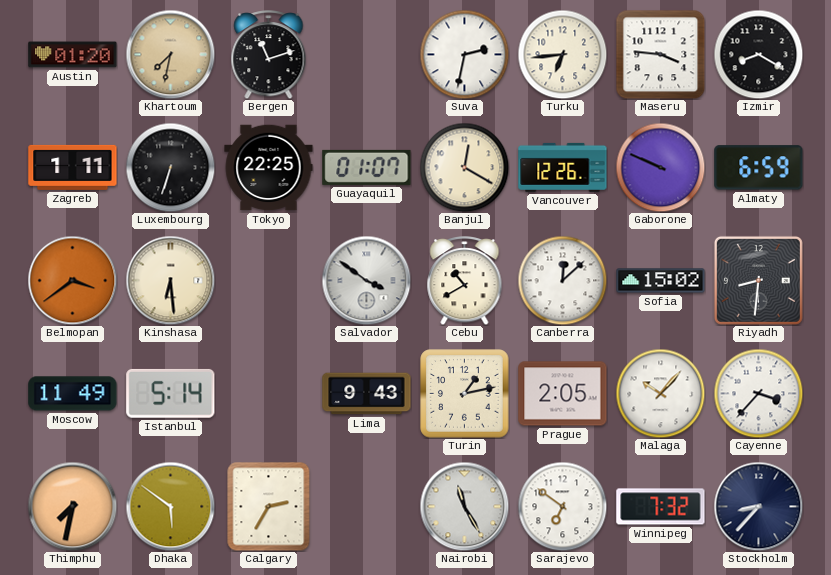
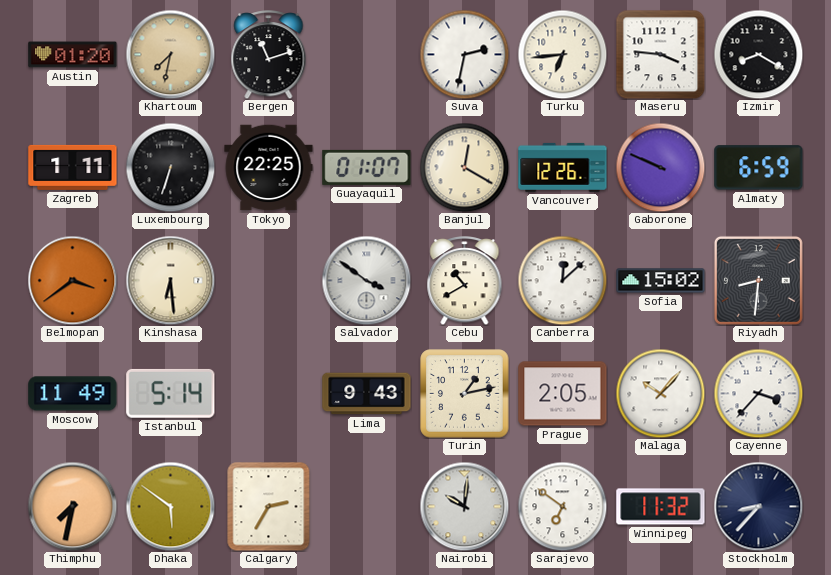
Nairobi: 11:25 -> 10:01 (464, 506)
Winnipeg: 7:32 -> 11:32 (661, 507)
